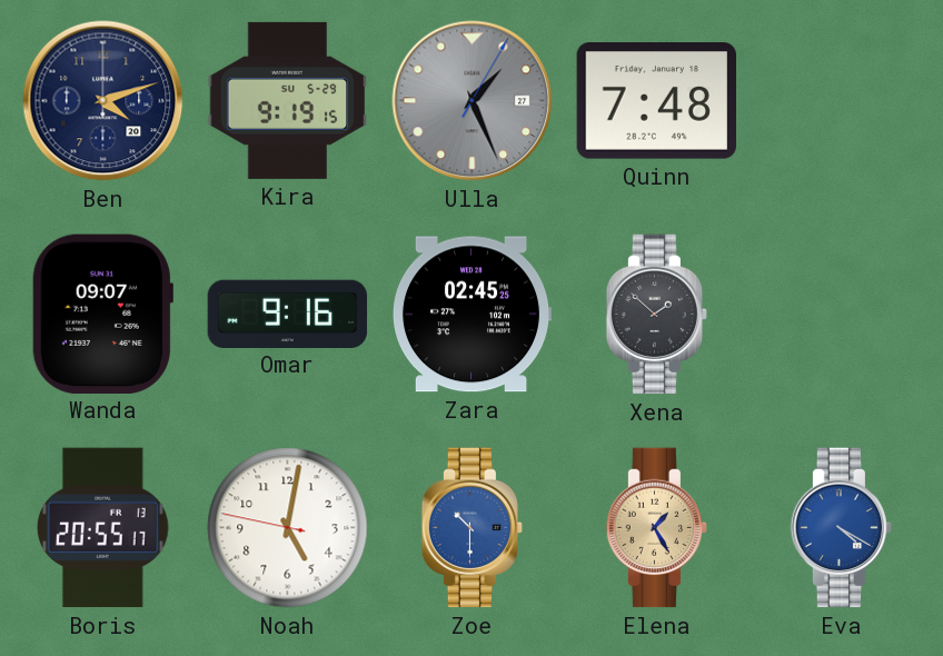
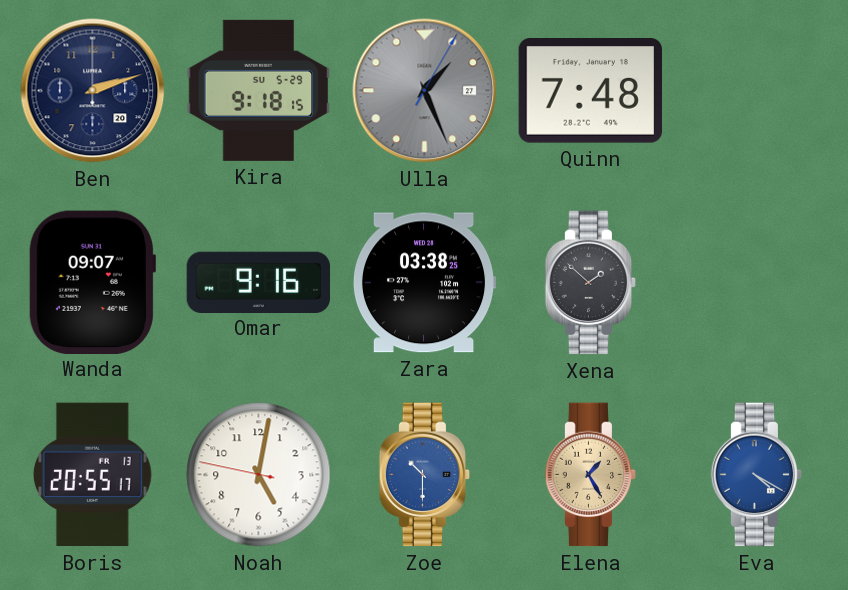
Ben: 4:12 -> 2:12 (93, 91)
Kira: 9:19 -> 9:18 (259, 90)
Zara: 02:45 -> 03:38 (424, 283)
